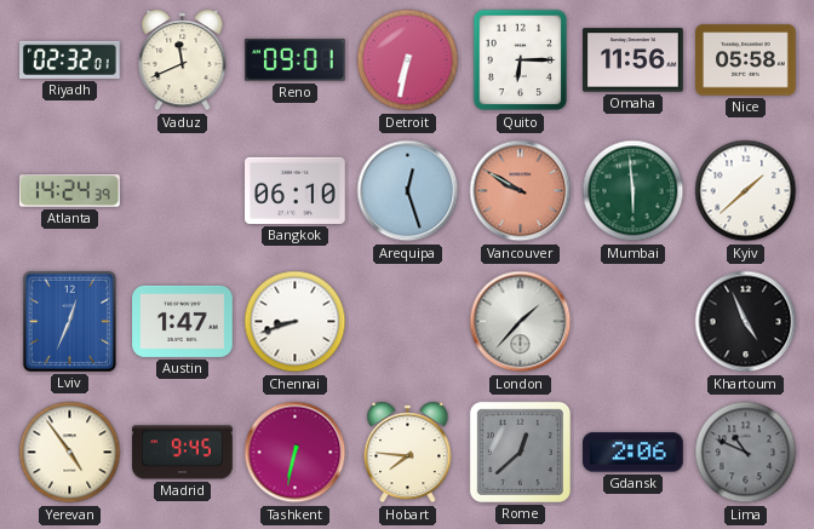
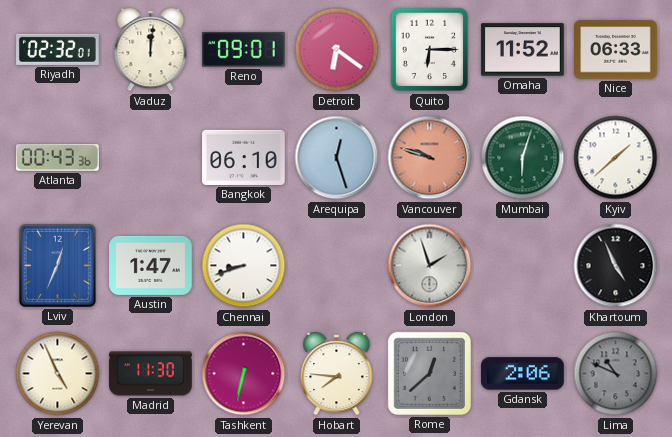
Vaduz: 11:41 -> 12:01 (151, 50)
Detroit: 6:32 -> 6:21 (337, 50)
Omaha: 11:56 -> 11:52 (523, 50)
Nice: 05:58 -> 06:33 (616, 50)
Atlanta: 14:24 -> 00:43 (57, 158)
Vancouver: 9:50 -> 9:48 (430, 158)
Mumbai: 5:59 -> 6:03 (523, 158)
London: 1:37 -> 1:57 (430, 266)
Yerevan: 4:54 -> 4:56 (58, 374)
Madrid: 9:45 -> 11:30 (151, 374)
